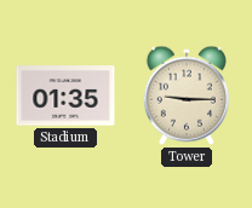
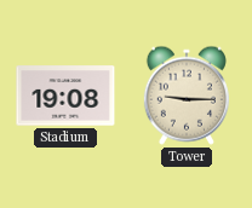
Stadium: 01:35 -> 19:08 (65, 96)
